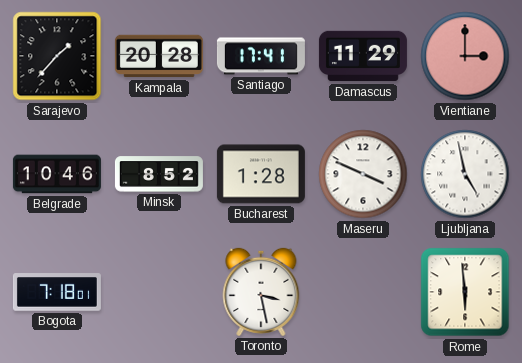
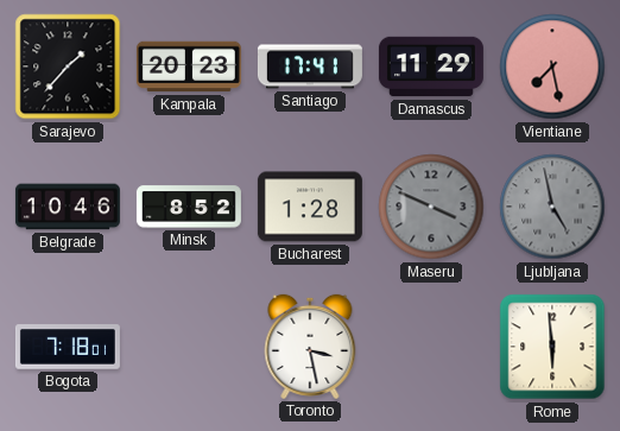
Kampala: 20:28 -> 20:23 (189, 66)
Vientiane: 3:00 -> 7:28 (552, 66)
Maseru dial: white -> grey (431, 207)
Ljubljana dial: white -> grey (552, 207)
